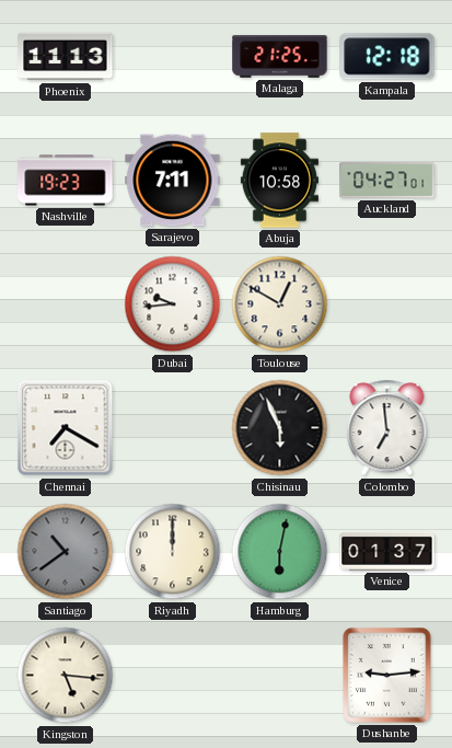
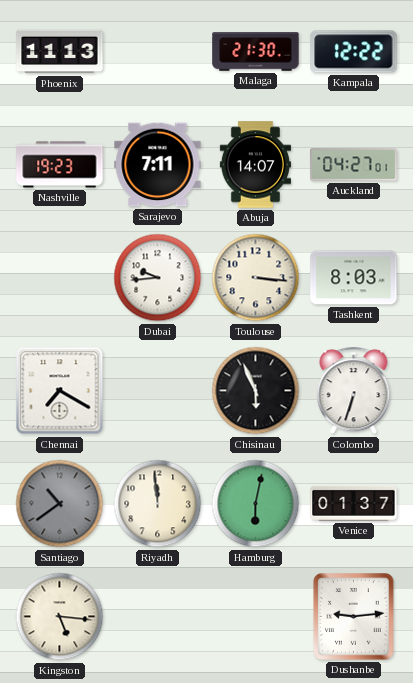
Malaga: 21:25 -> 21:30 (256, 52)
Kampala: 12:18 -> 12:22 (354, 52)
Abuja: 10:58 -> 14:07 (255, 165)
Toulouse: 12:50 -> 3:16 (256, 278)
Tashkent: none -> 8:03 (354, 278)
Colombo: 6:59 -> 6:33 (354, 391)
Riyadh: 12:00 -> 11:59 (158, 504)
